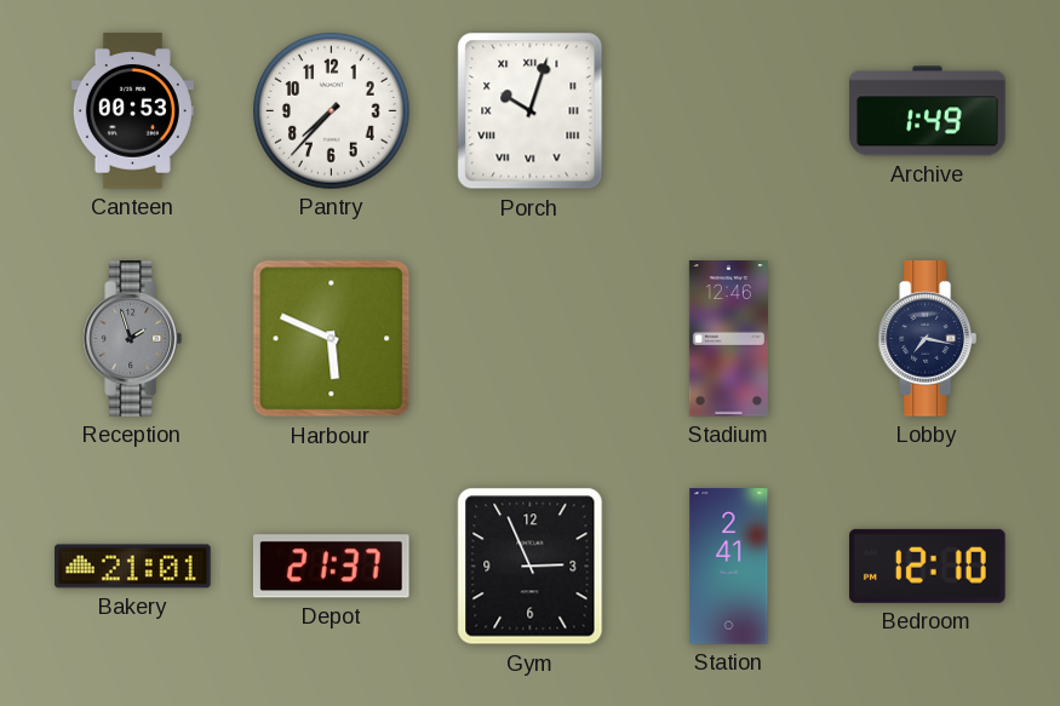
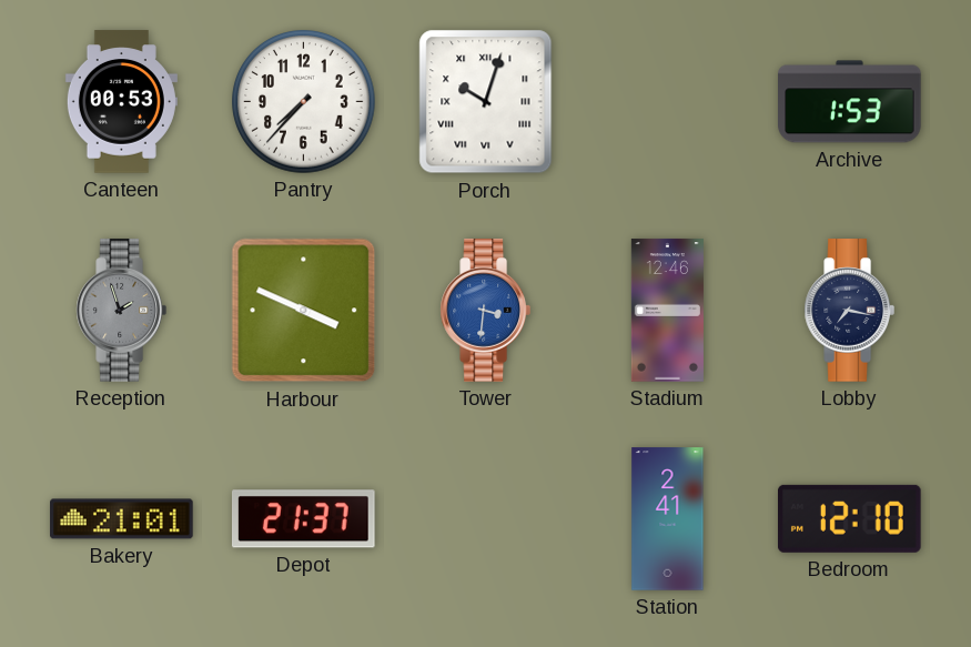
Archive: 1:49 -> 1:53 (850, 102)
Harbour: 5:49 -> 3:49 (304, 311)
Tower: none -> 3:31 (485, 311)
Gym: 2:56 -> none (531, 567)
